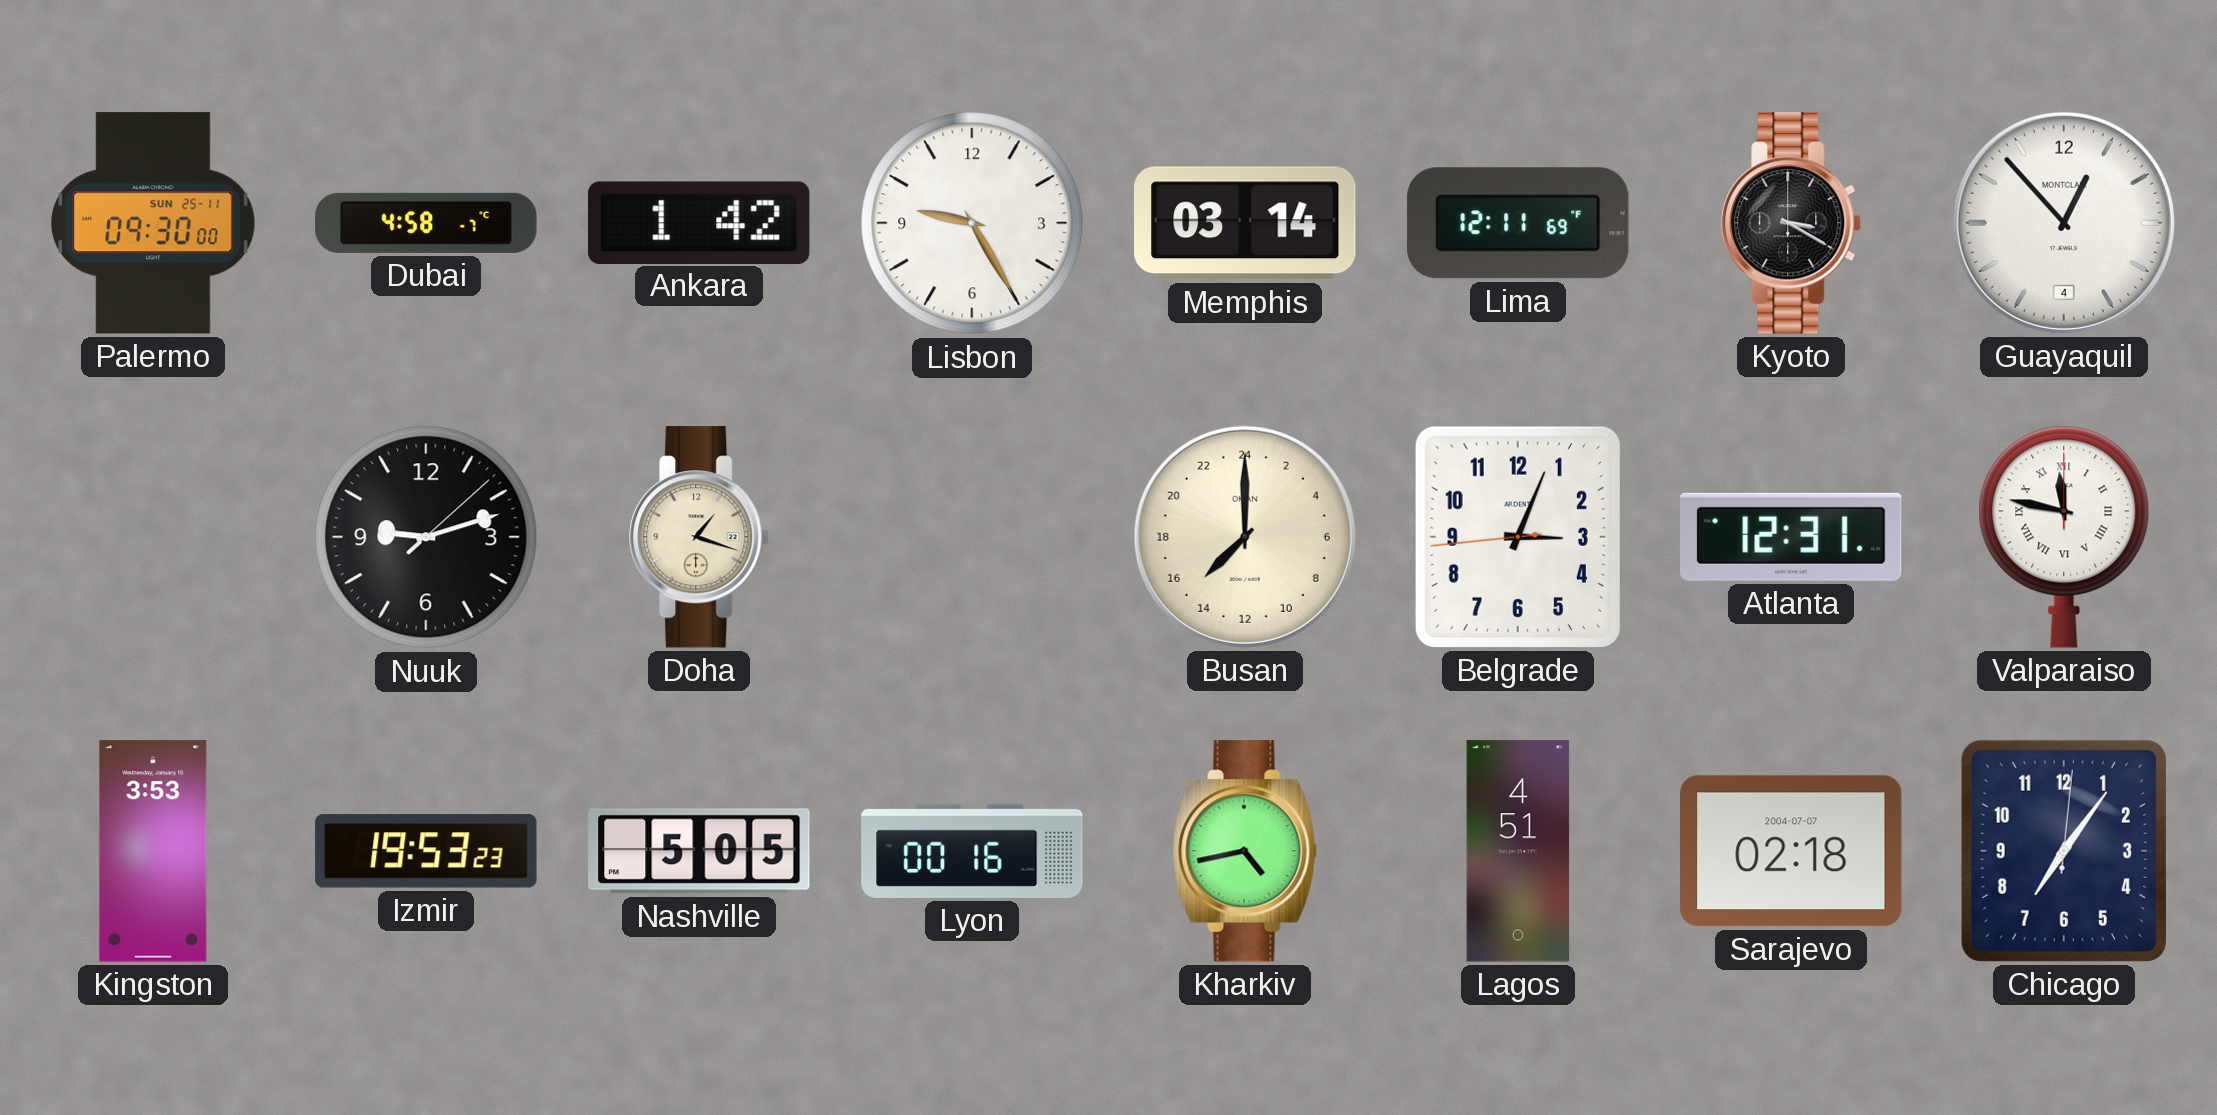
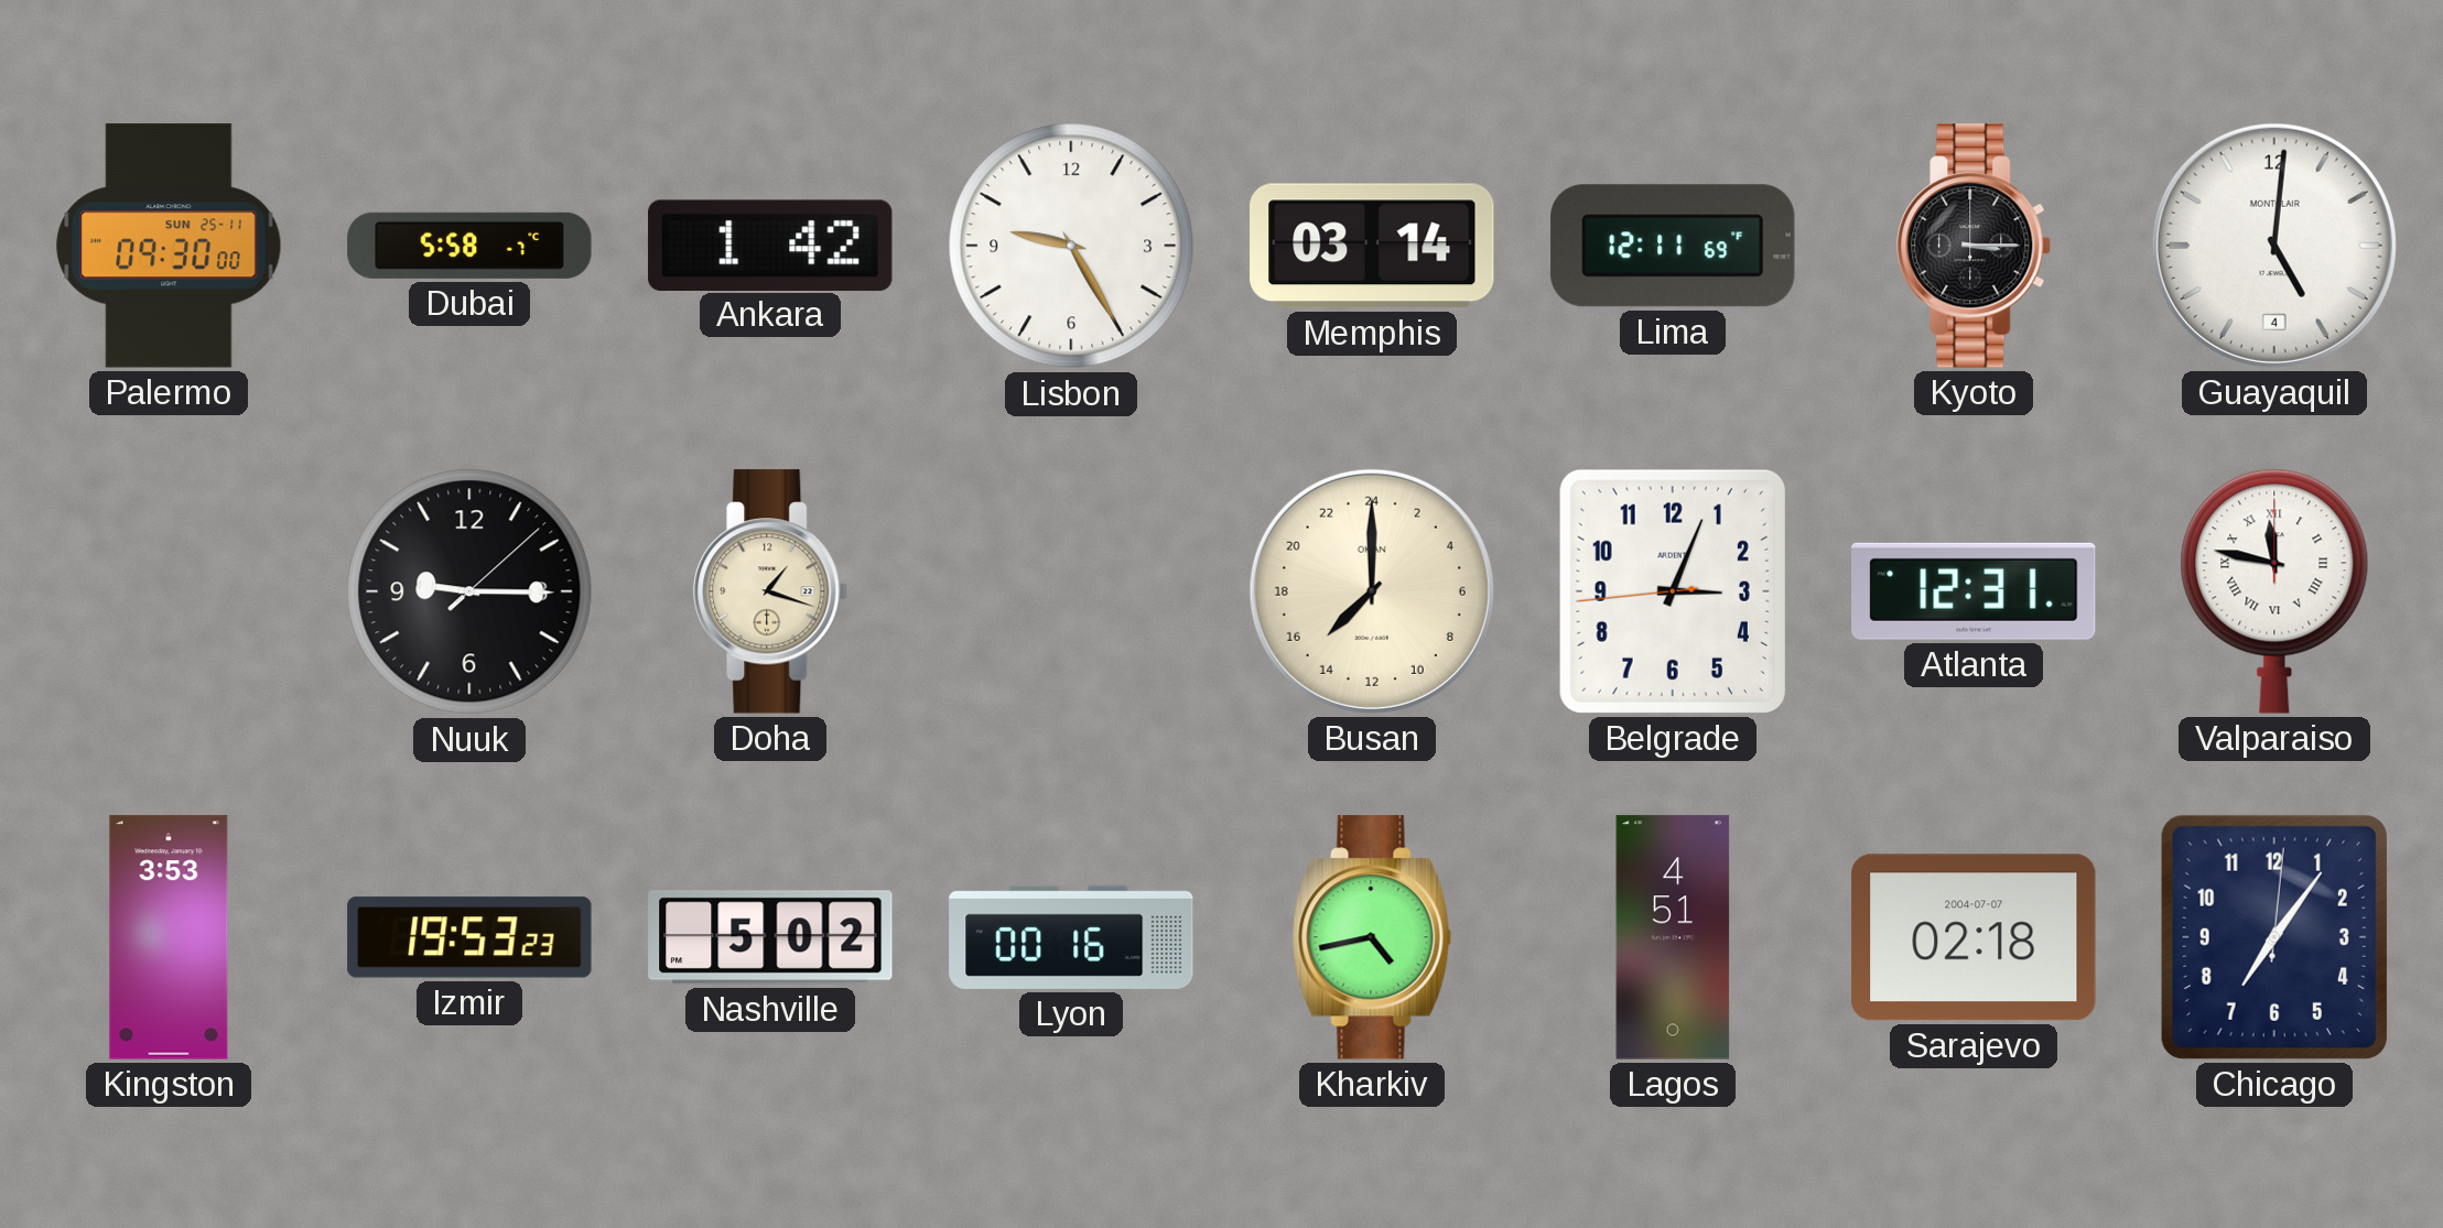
Dubai: 4:58 -> 5:58 (469, 246)
Kyoto: 3:20 -> 3:15 (1975, 246)
Guayaquil: 12:53 -> 5:01 (2274, 246)
Nuuk: 9:12 -> 9:15 (469, 591)
Nashville: 5:05 -> 5:02 (770, 937)
